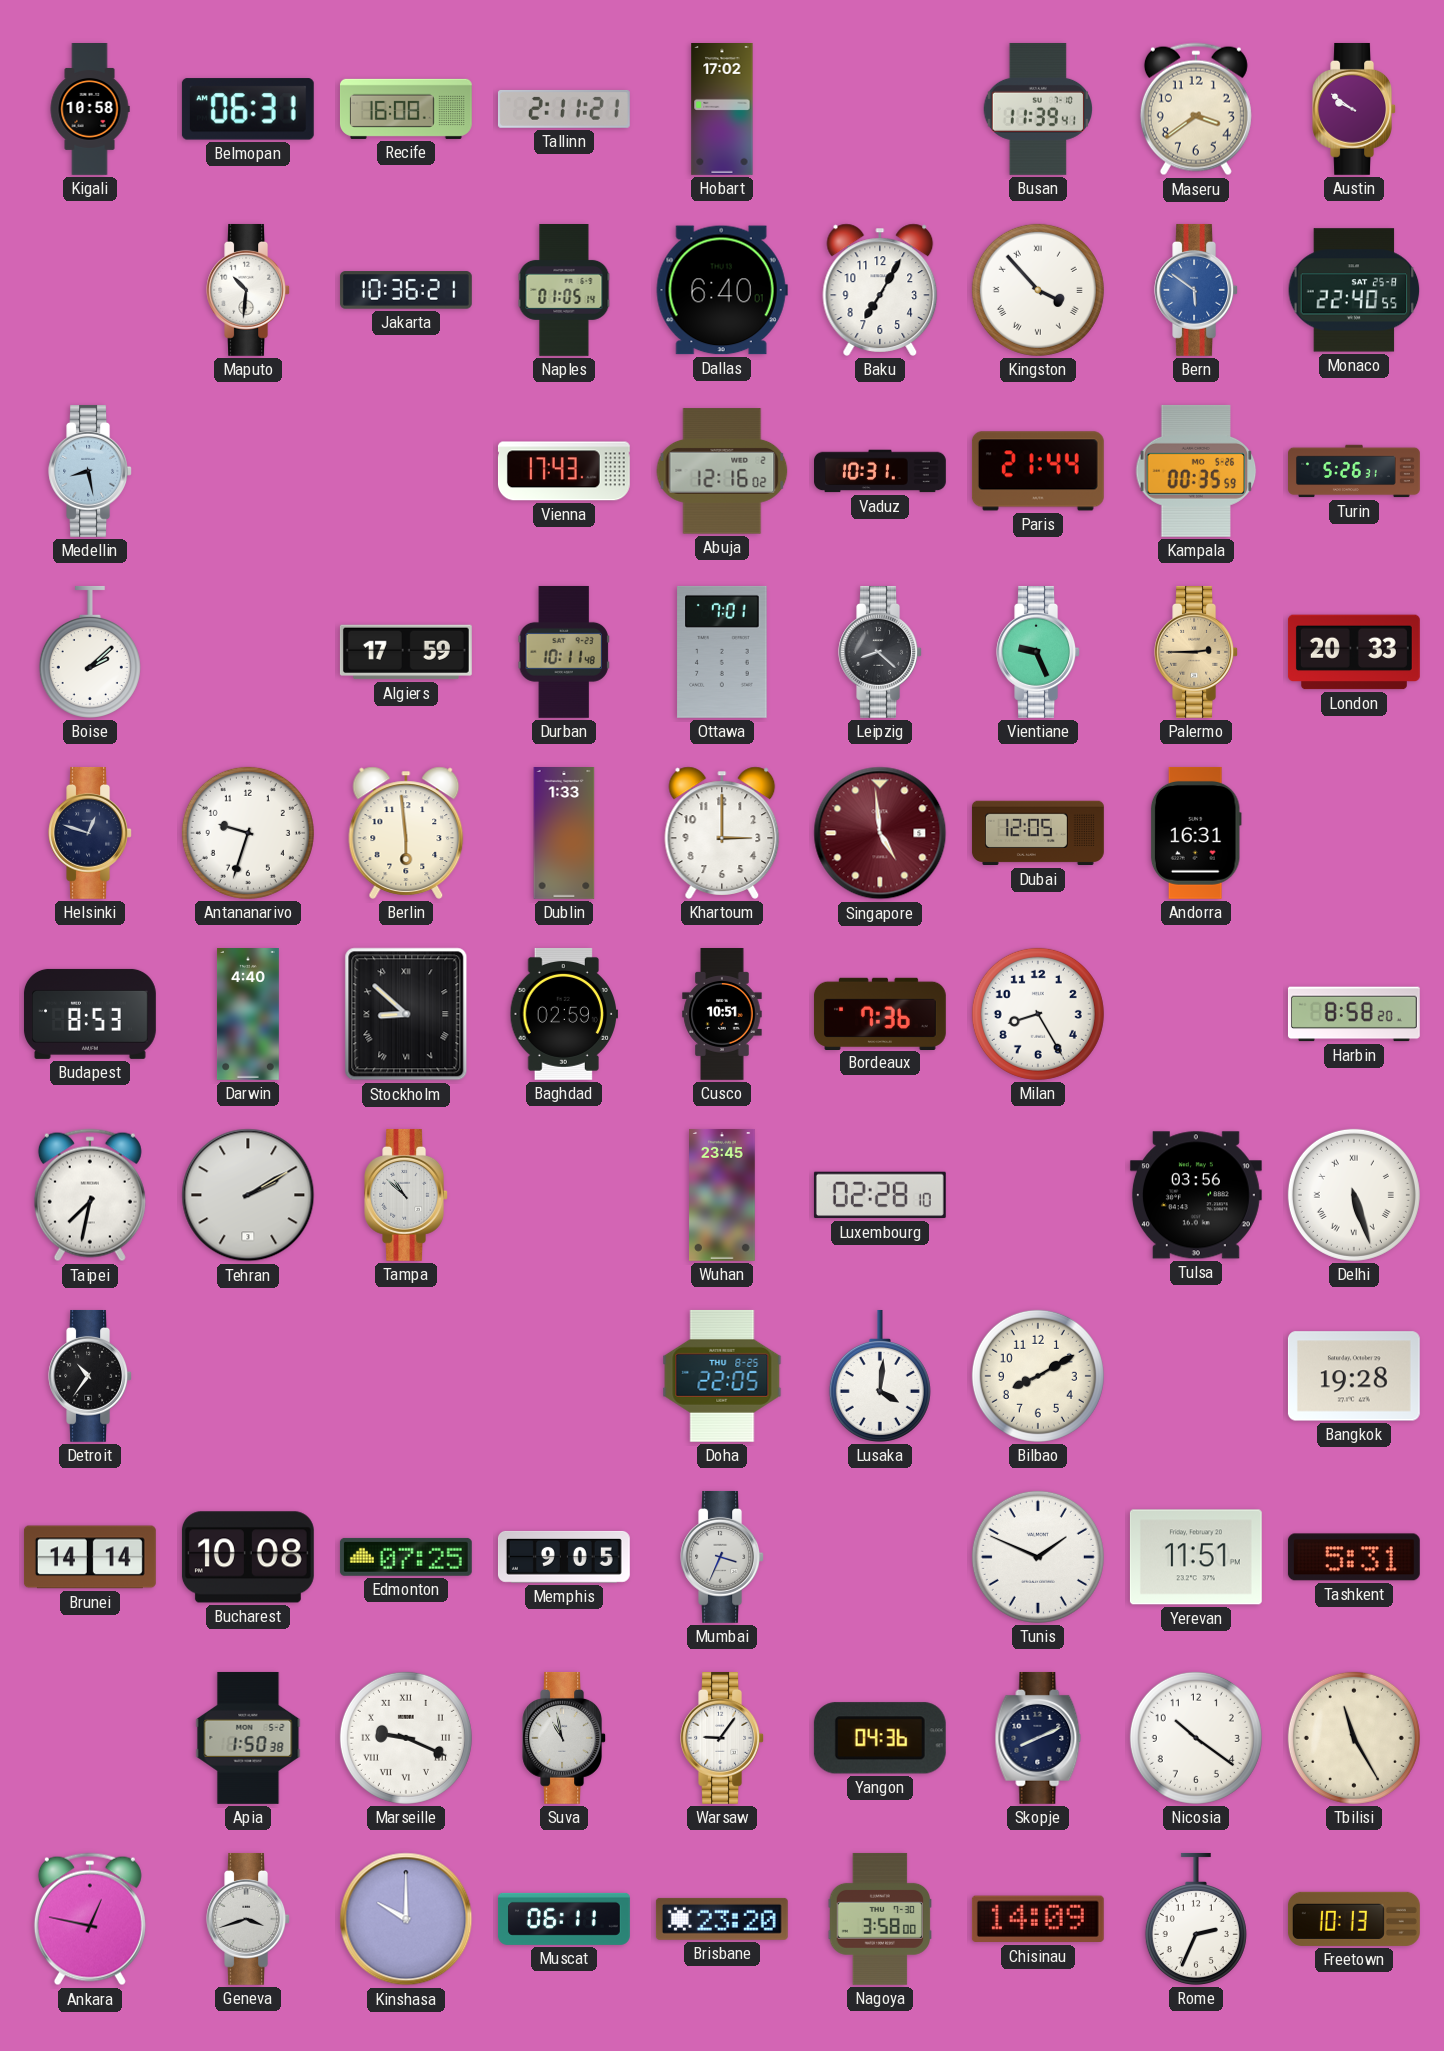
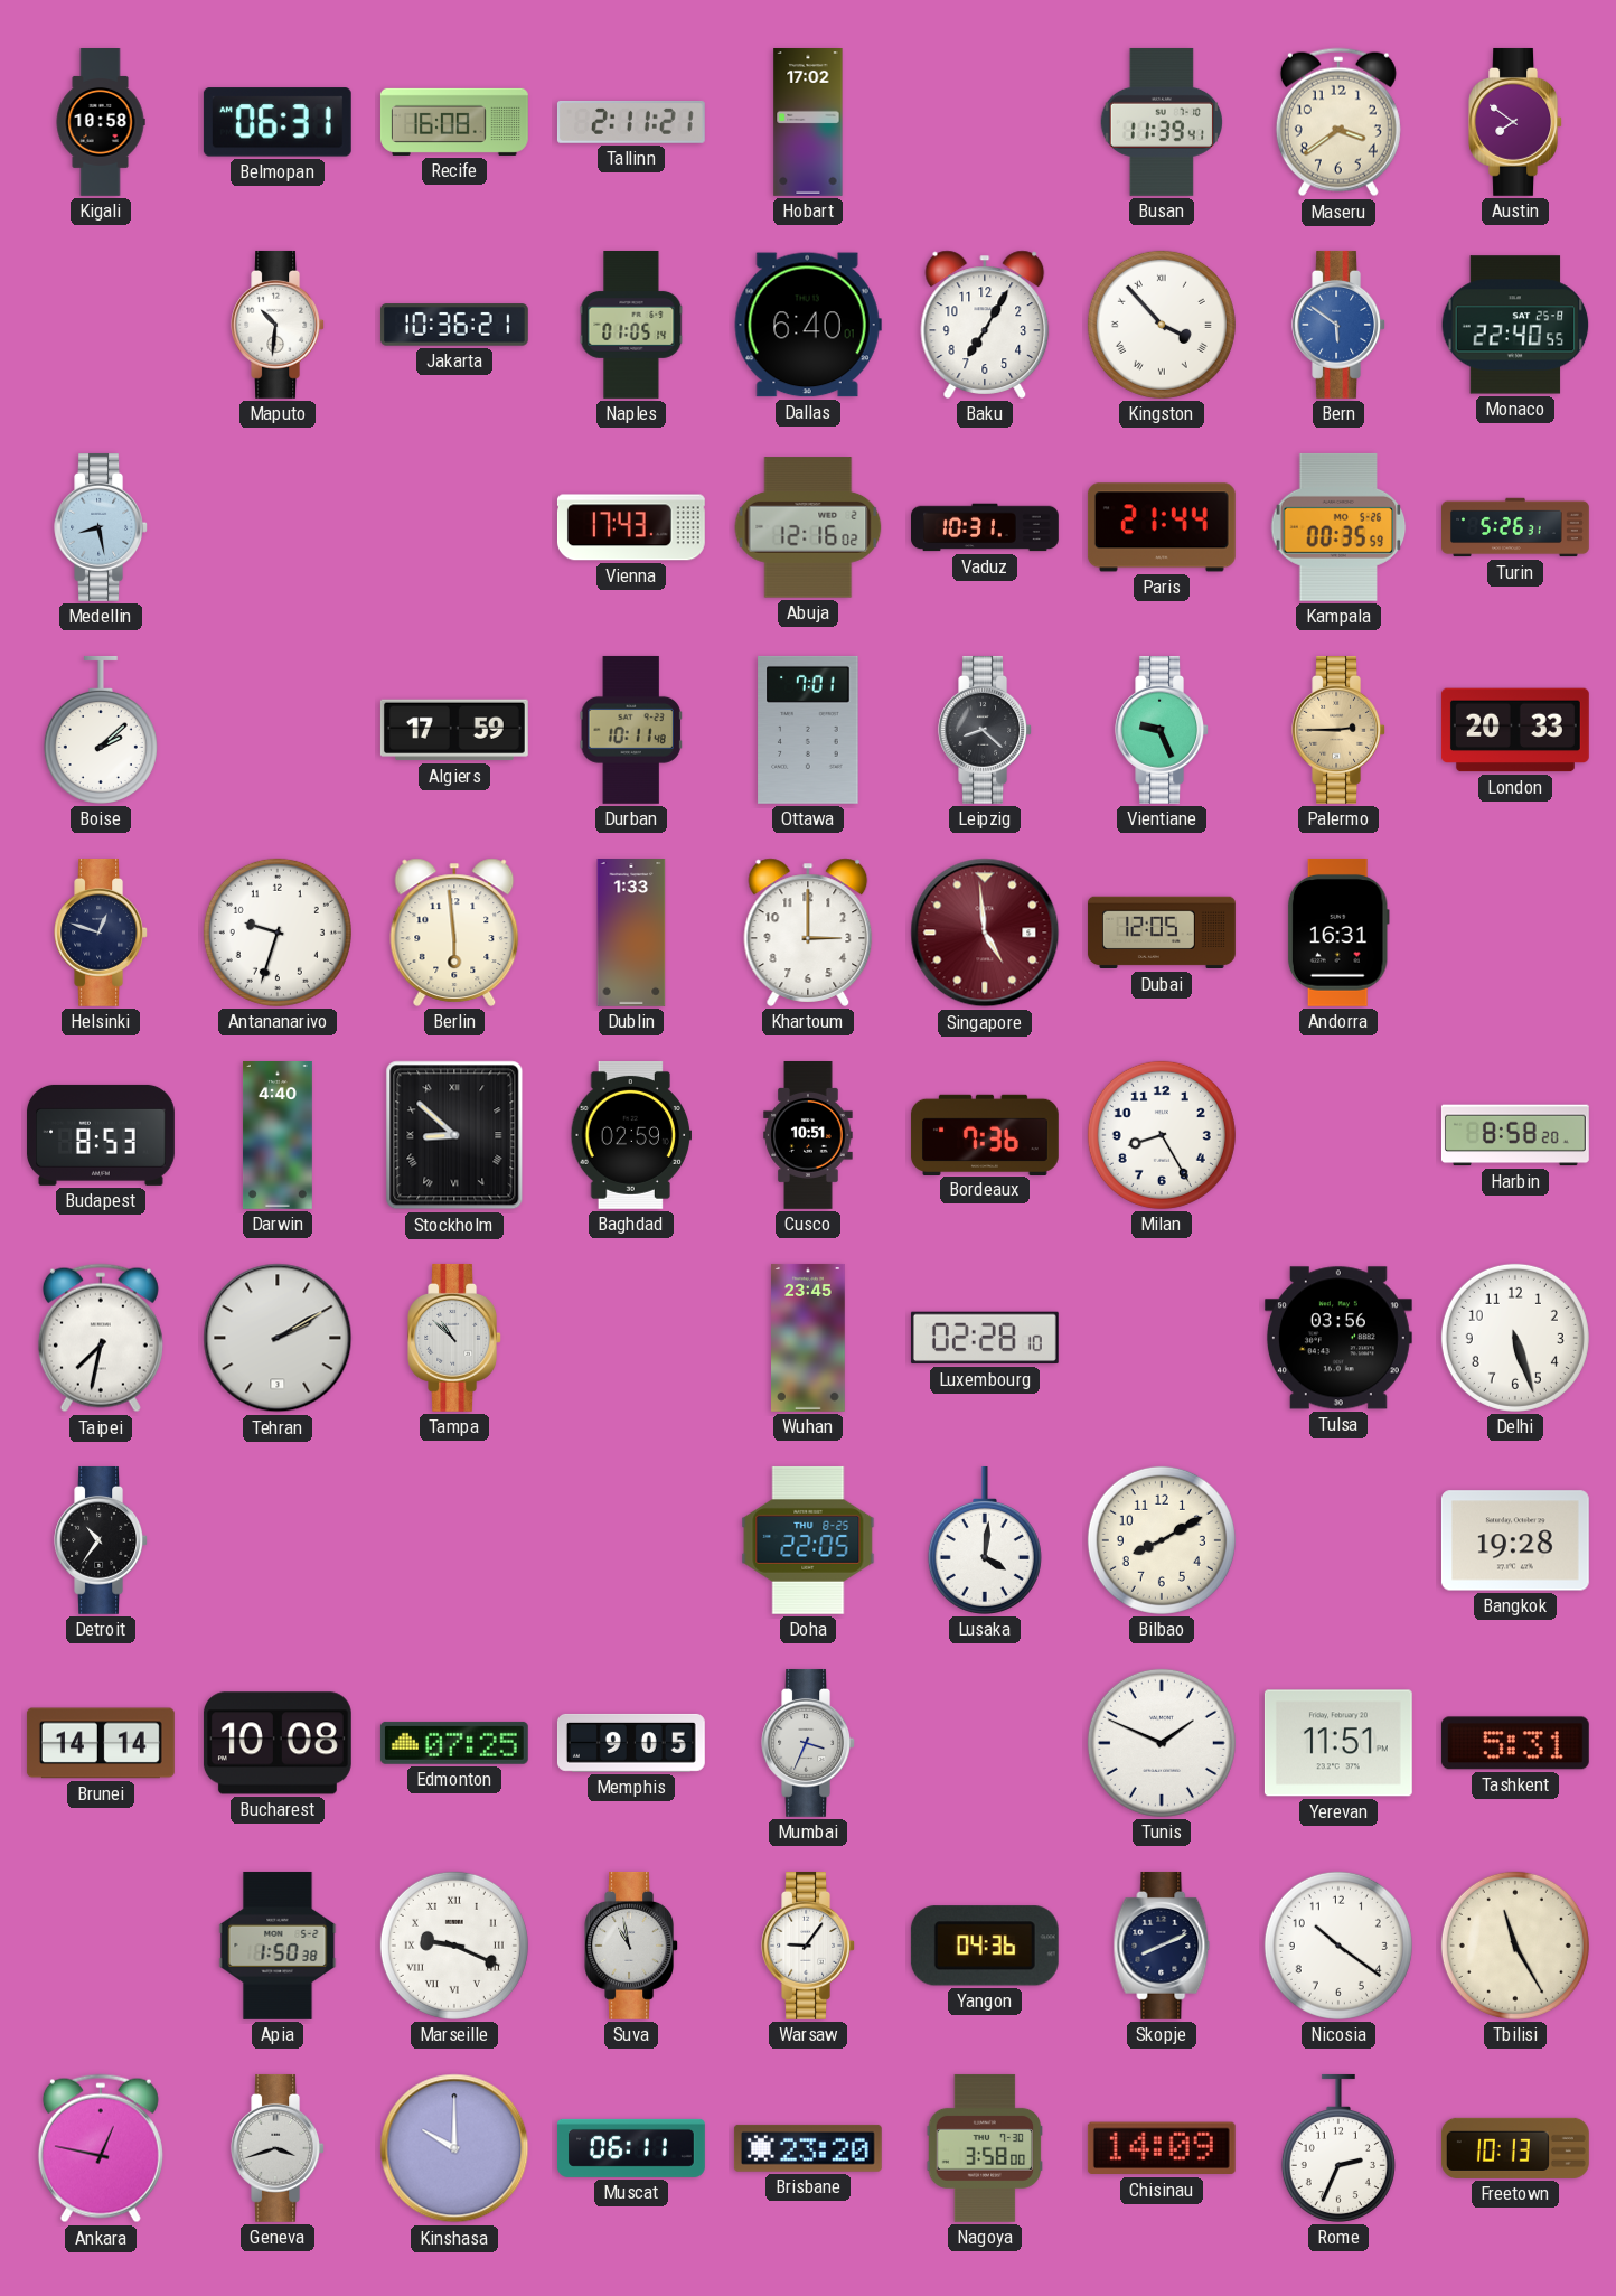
Austin: 9:51 -> 7:51 (1515, 122)
Delhi numerals: Roman -> Arabic (1515, 1338)
